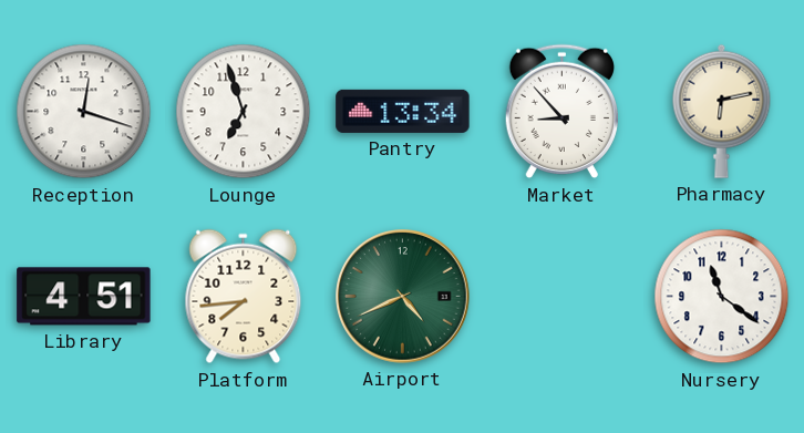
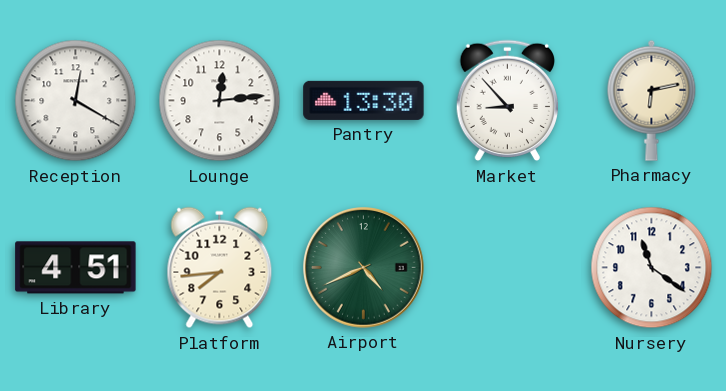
Reception: 12:18 -> 12:20 (76, 101)
Lounge: 6:57 -> 12:14 (220, 101)
Pantry: 13:34 -> 13:30 (364, 100)
